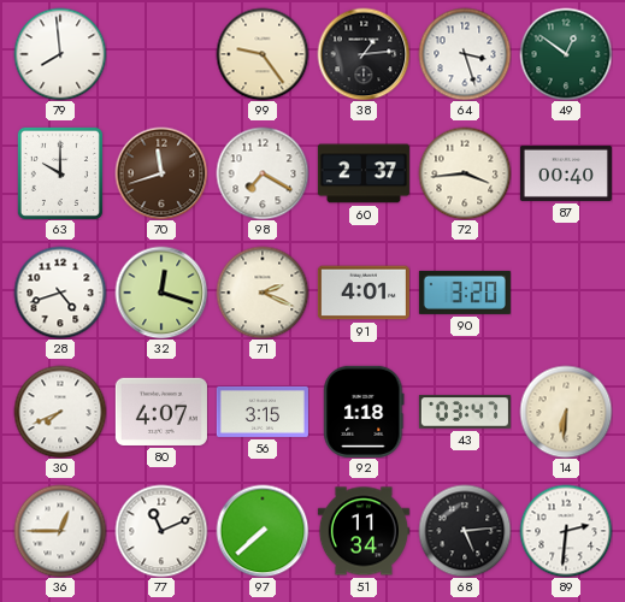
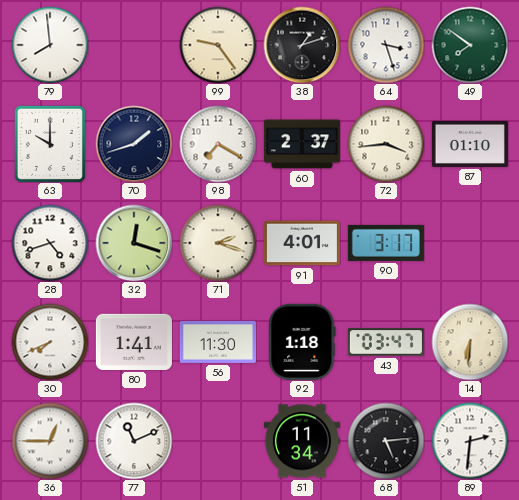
38: 1:14 -> 1:12 (302, 45)
49: 12:51 -> 7:51 (470, 45)
70: 11:42 -> 1:42 (134, 144)
70 dial: brown -> navy (134, 144)
87: 00:40 -> 01:10 (470, 144)
71: 2:19 -> 2:18 (218, 243)
90: 3:20 -> 3:17 (386, 243)
80: 4:07 -> 1:41 (134, 342)
56: 3:15 -> 11:30 (218, 342)
97: 7:38 -> none (263, 531)
